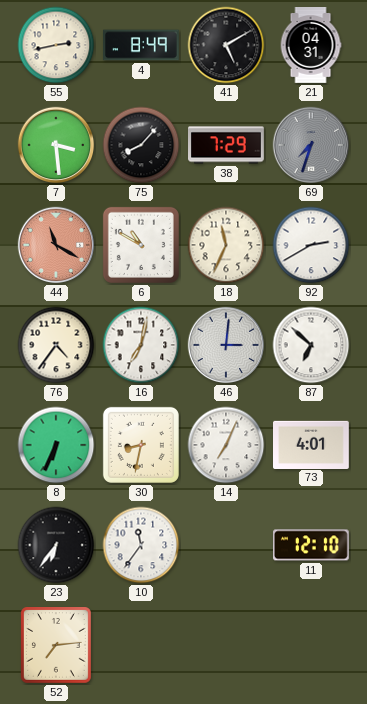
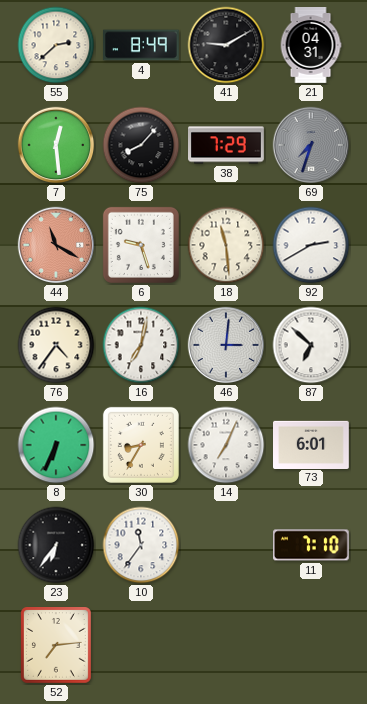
55: 2:43 -> 2:38 (56, 45)
41: 5:10 -> 9:10 (226, 45)
7: 3:29 -> 12:29 (56, 145)
6: 10:50 -> 9:27 (141, 245)
18: 11:34 -> 11:29 (226, 245)
30: 8:32 -> 8:35 (141, 445)
73: 4:01 -> 6:01 (312, 444)
11: 12:10 -> 7:10 (312, 545)
